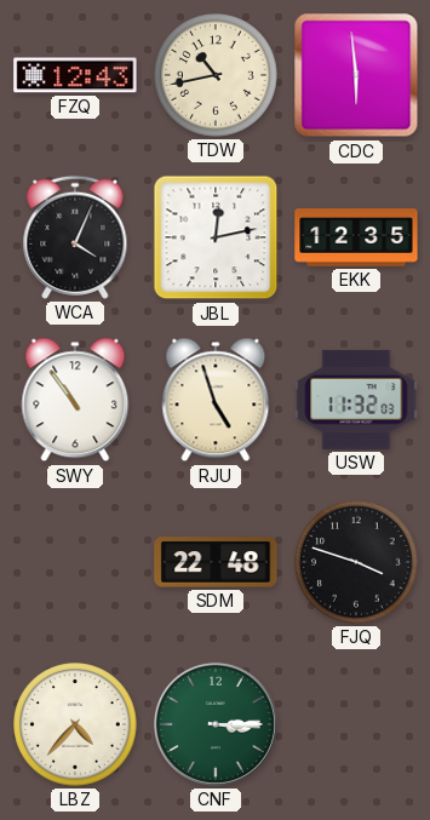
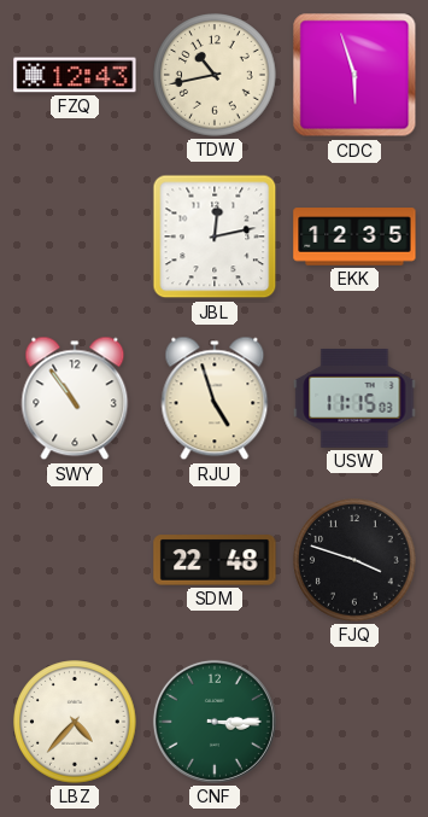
CDC: 5:59 -> 5:57 (354, 75)
WCA: 4:04 -> none (75, 237)
USW: 11:32 -> 11:15 (354, 398)
